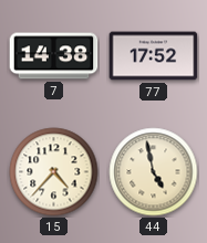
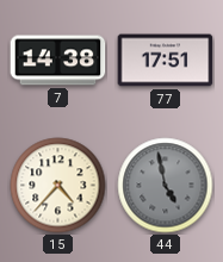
77: 17:52 -> 17:51 (166, 61)
44 dial: cream -> grey (166, 186)
